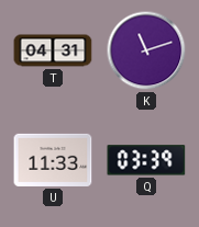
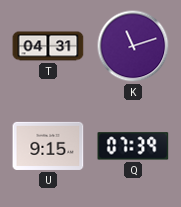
U: 11:33 -> 9:15 (48, 146)
Q: 03:39 -> 07:39 (133, 146)
